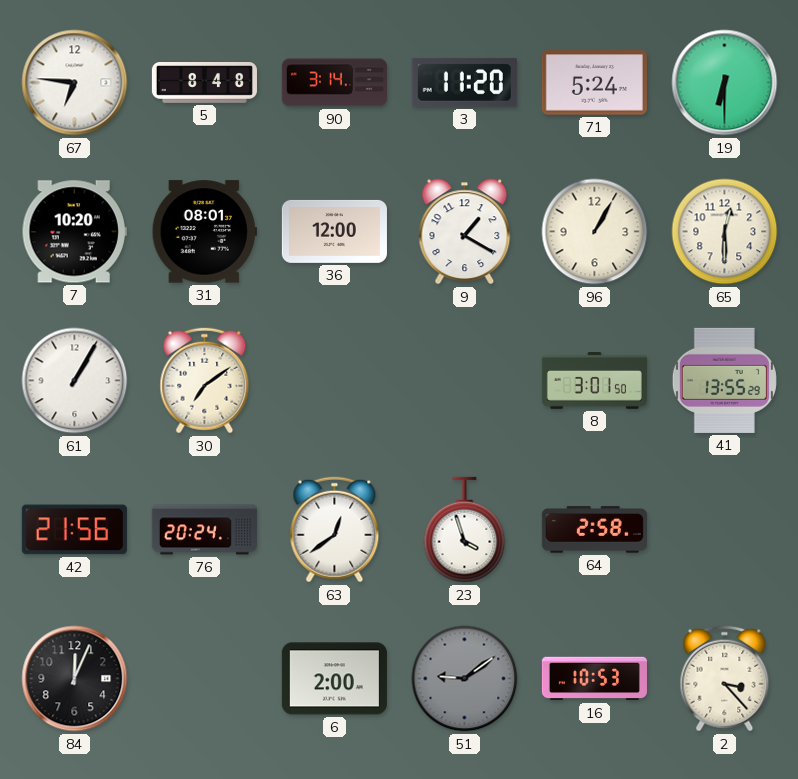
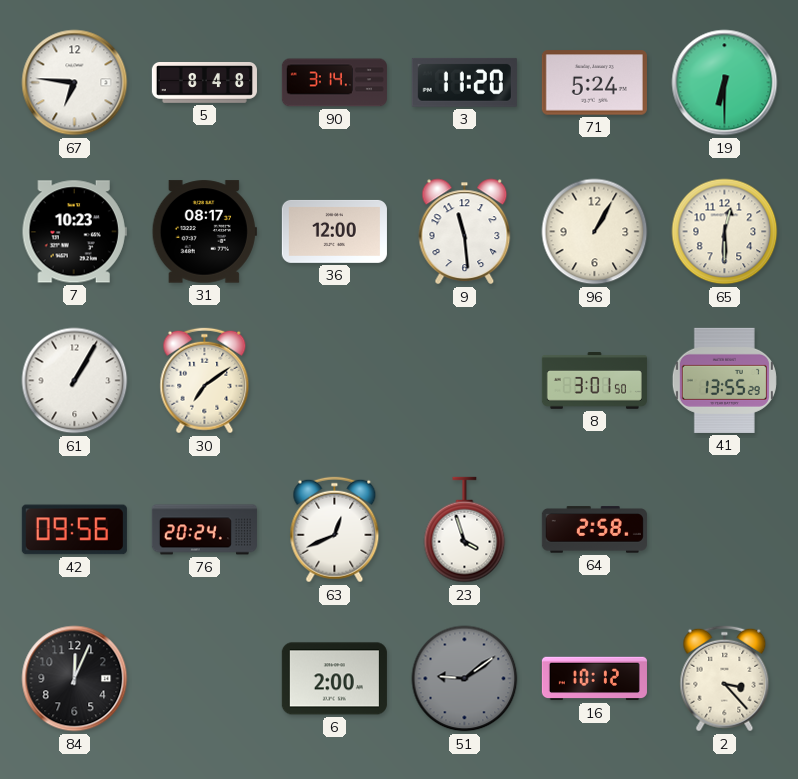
7: 10:20 -> 10:23 (74, 232)
31: 08:01 -> 08:17 (204, 232)
9: 1:20 -> 11:29 (465, 232)
42: 21:56 -> 09:56 (74, 530)
63: 12:39 -> 12:41 (335, 530)
16: 10:53 -> 10:12 (594, 679)
